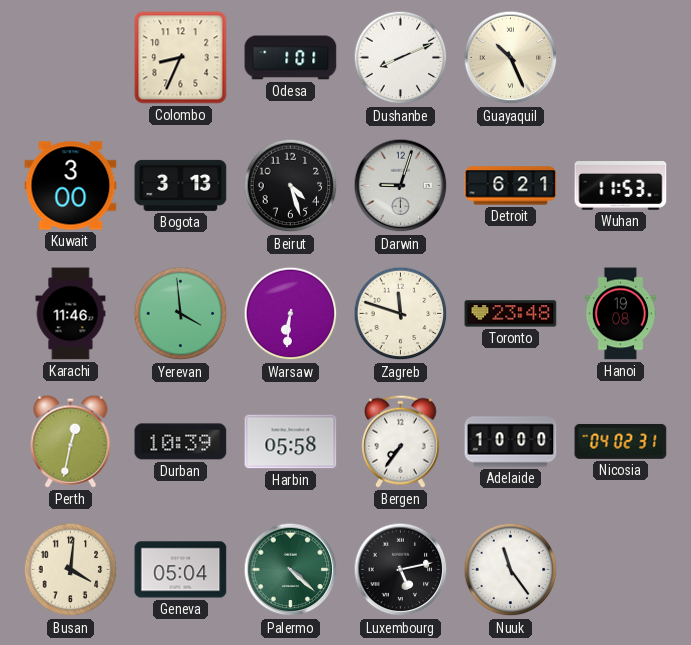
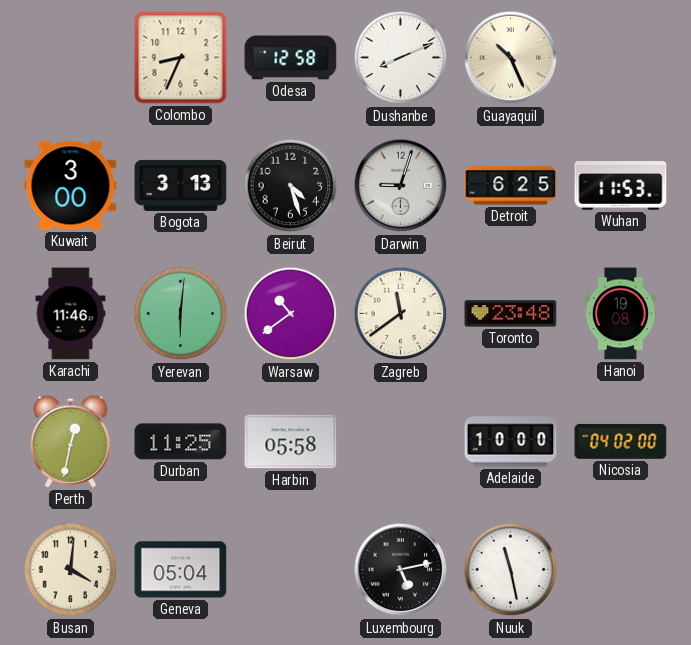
Odesa: 1:01 -> 12:58 (291, 58)
Detroit: 6:21 -> 6:25 (511, 186)
Yerevan: 3:59 -> 6:01 (181, 314)
Warsaw: 6:31 -> 10:39 (291, 314)
Zagreb: 11:48 -> 11:39 (401, 314)
Durban: 10:39 -> 11:25 (181, 442)
Bergen: 7:36 -> none (400, 441)
Nicosia: 04:02:31 -> 04:02:00 (621, 441)
Palermo: 4:22 -> none (291, 570)
Nuuk: 11:24 -> 11:28 (511, 570)
